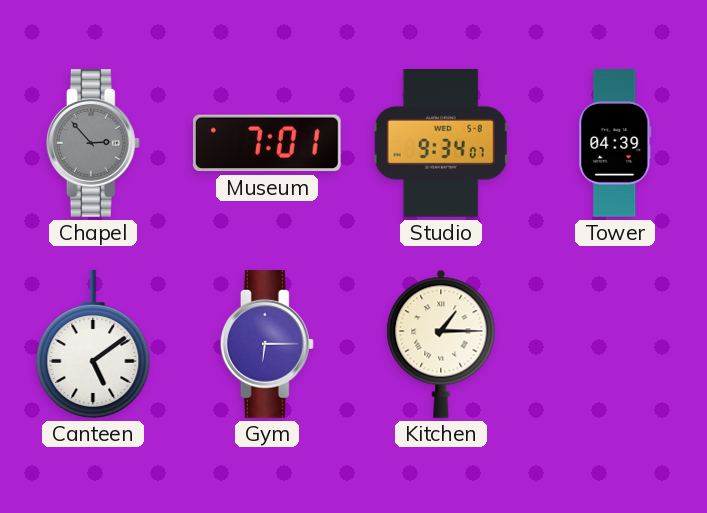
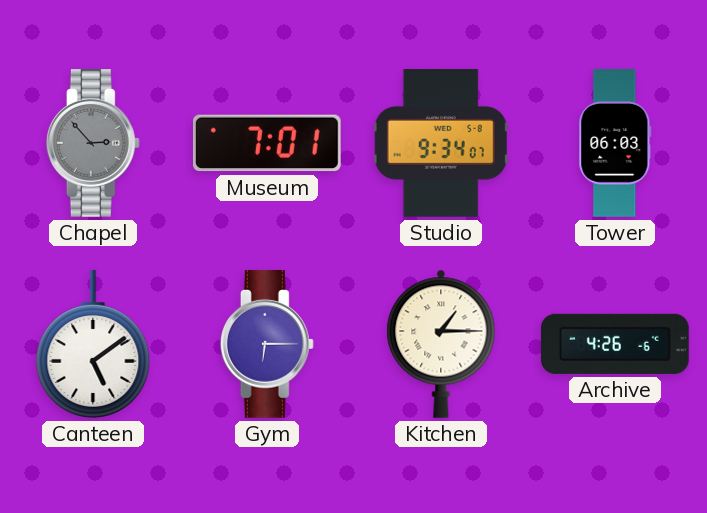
Tower: 04:39 -> 06:03 (615, 143)
Archive: none -> 4:26 (615, 344)
